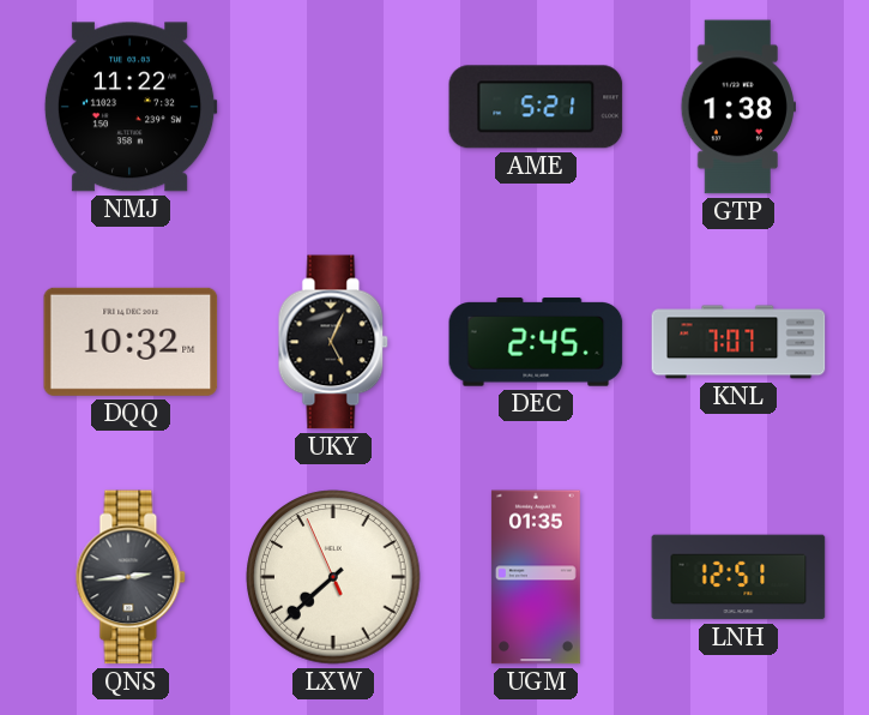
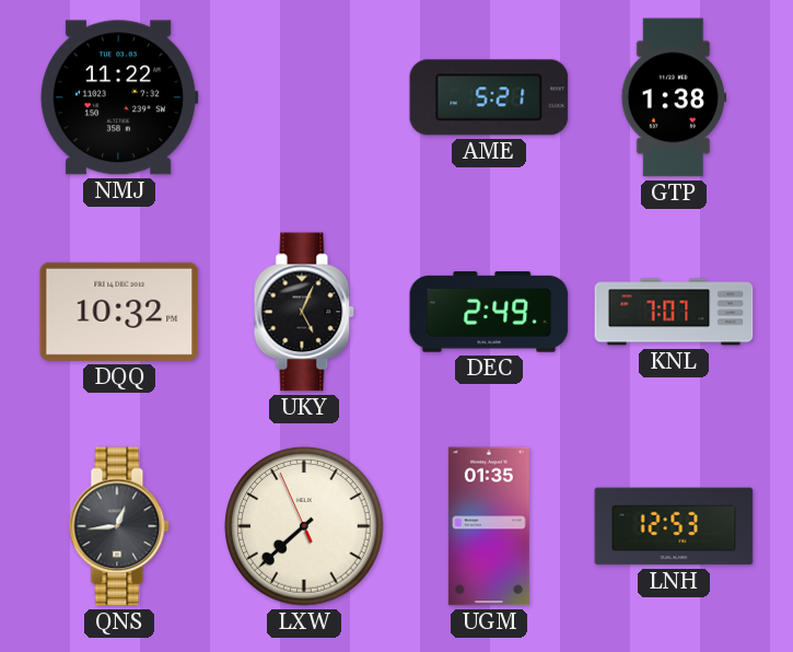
DEC: 2:45 -> 2:49 (489, 312)
QNS: 2:44 -> 12:44 (119, 526)
LNH: 12:51 -> 12:53 (674, 526)
